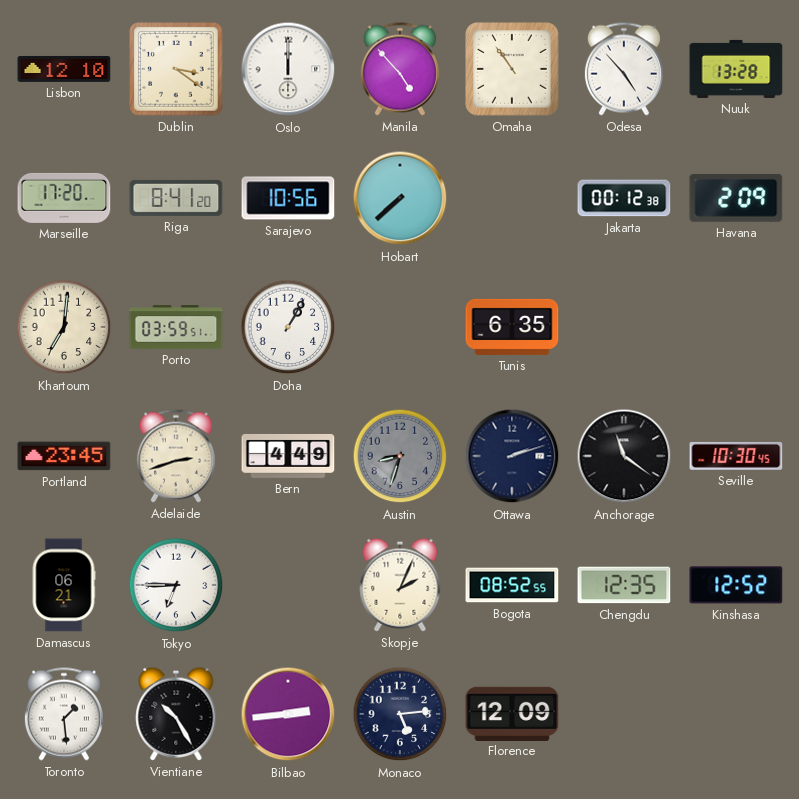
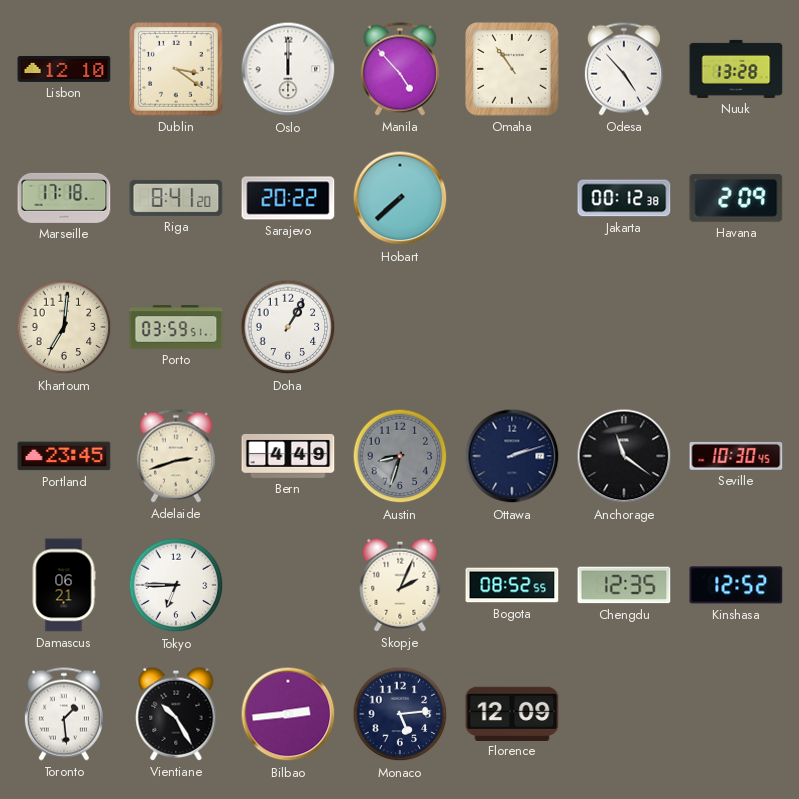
Marseille: 17:20 -> 17:18 (64, 198)
Sarajevo: 10:56 -> 20:22 (288, 198)
Tunis: 6:35 -> none (512, 327)
